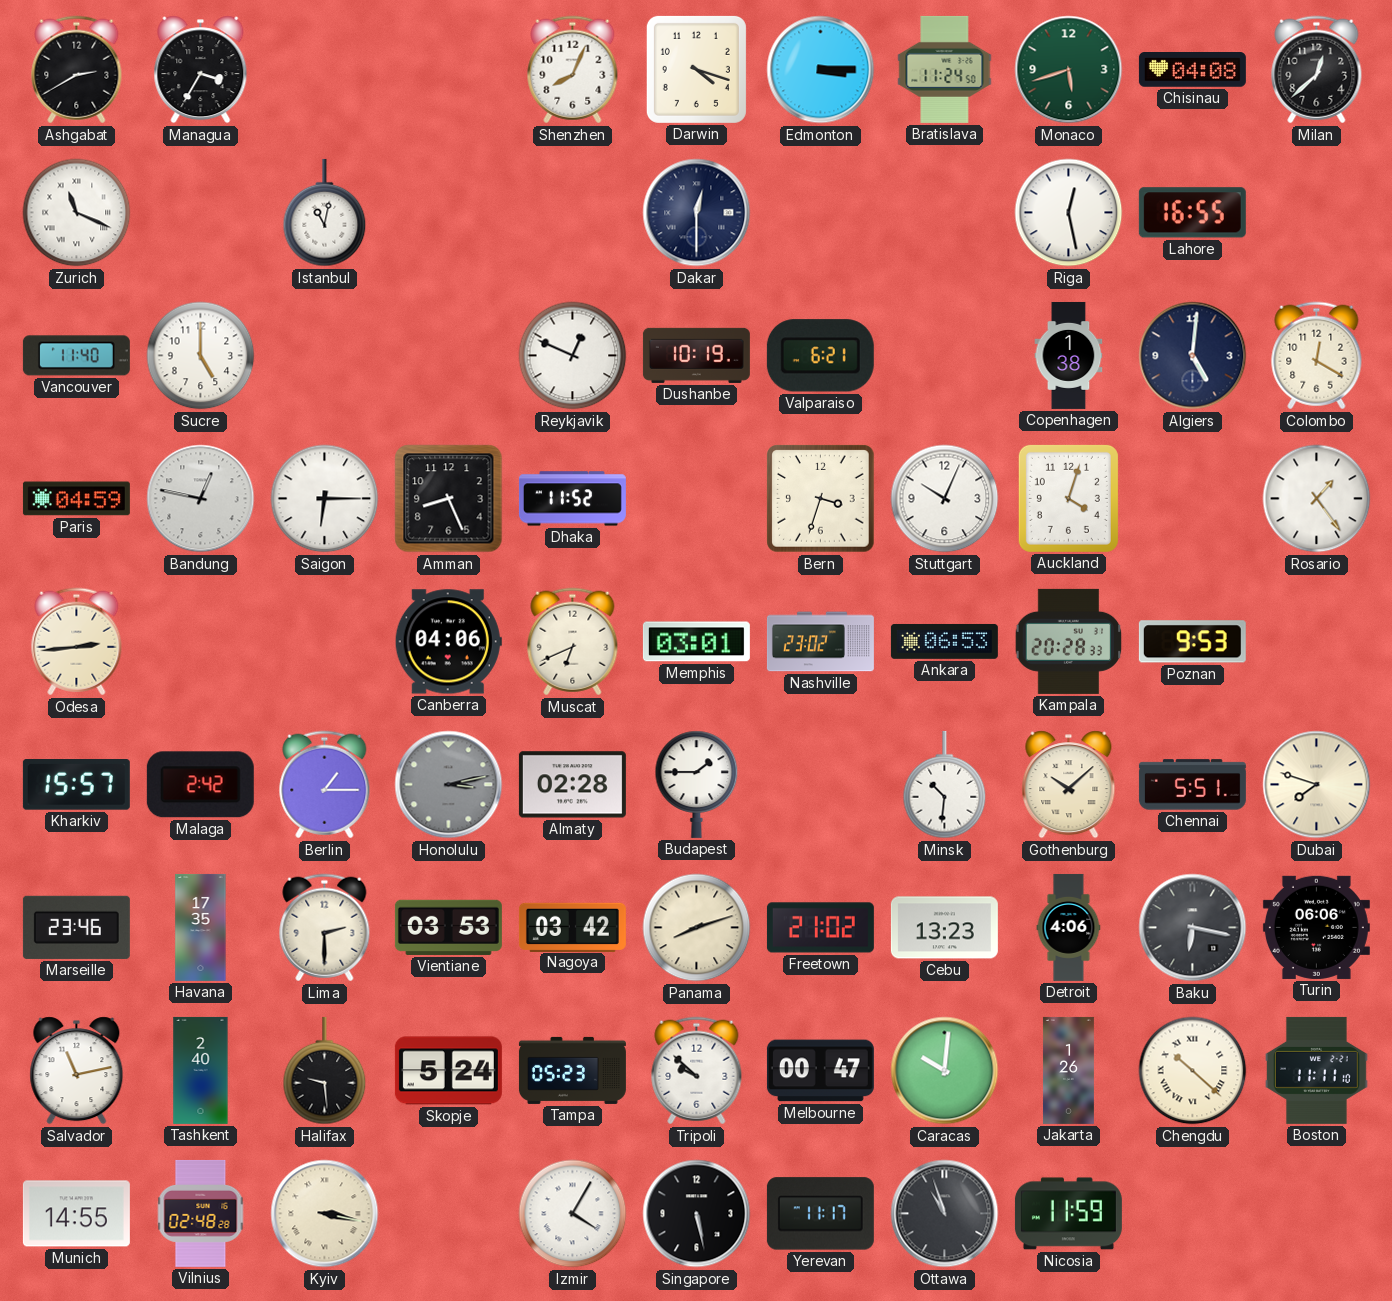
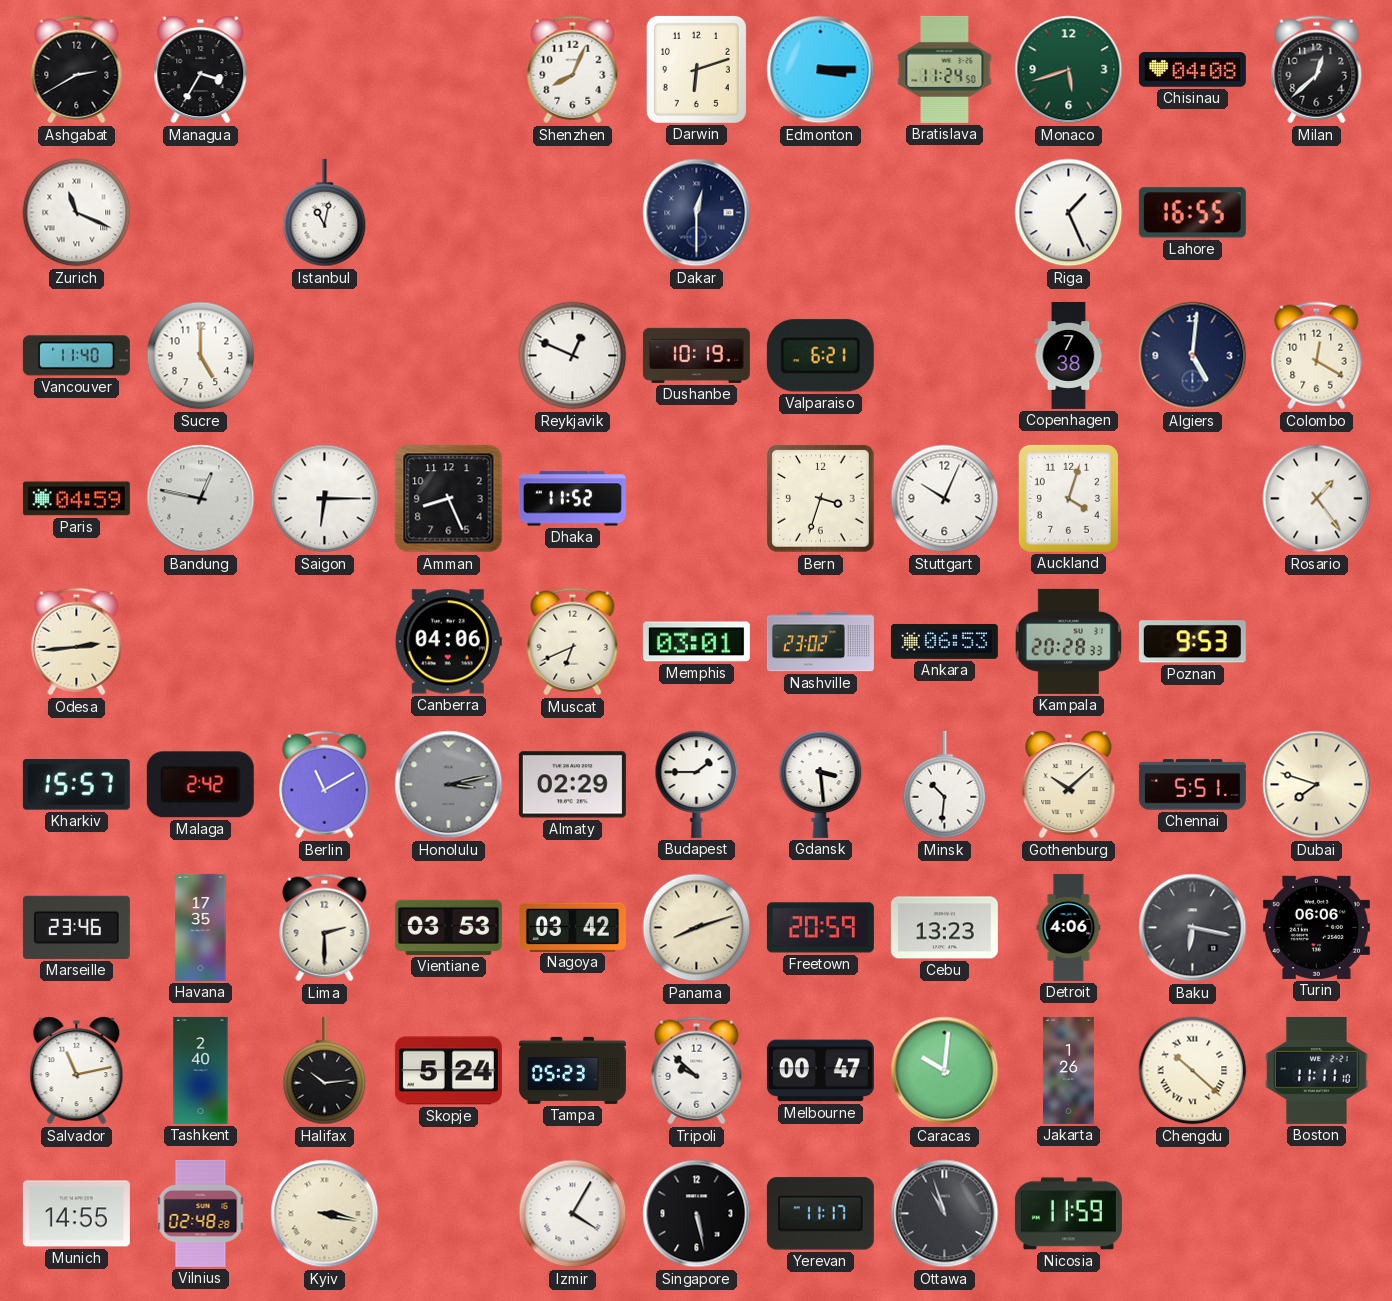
Darwin: 4:18 -> 6:12 (696, 69)
Riga: 12:28 -> 1:26 (1069, 213)
Copenhagen: 1:38 -> 7:38 (1069, 355)
Berlin: 1:15 -> 11:10 (325, 785)
Almaty: 02:28 -> 02:29 (572, 785)
Gdansk: none -> 3:29 (821, 784)
Freetown: 21:02 -> 20:59 (820, 928)
Halifax: 9:29 -> 10:14 (325, 1071)
